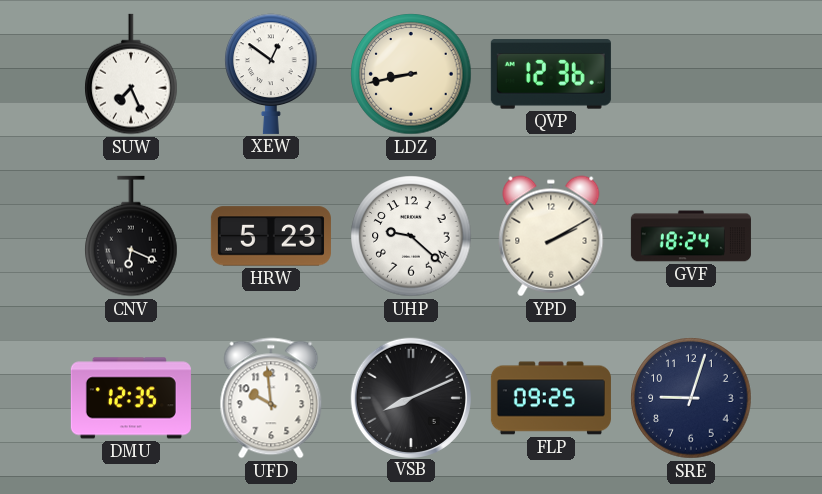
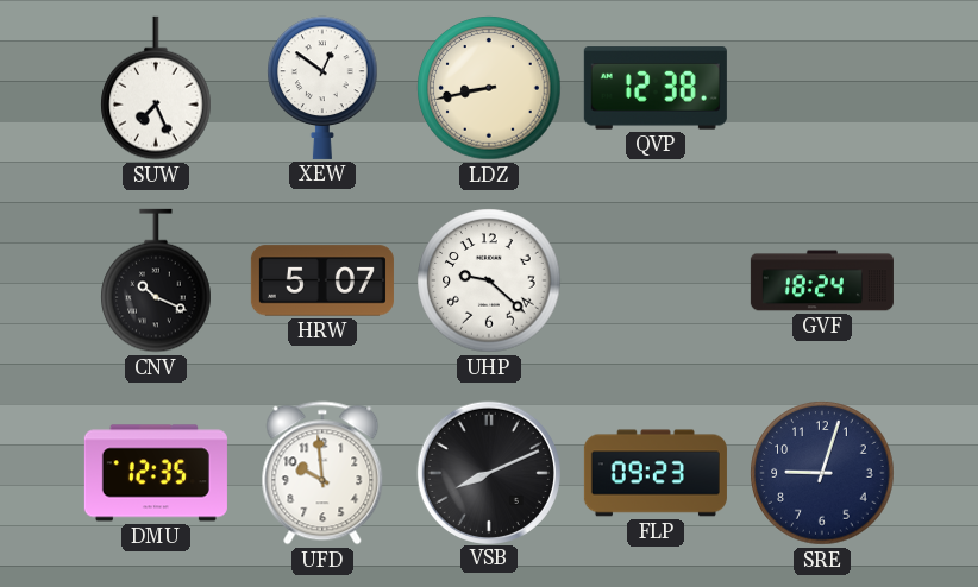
QVP: 12:36 -> 12:38 (656, 88)
CNV: 6:19 -> 10:19 (156, 280)
HRW: 5:23 -> 5:07 (322, 280)
YPD: 2:10 -> none (551, 236)
FLP: 09:25 -> 09:23 (656, 473)
